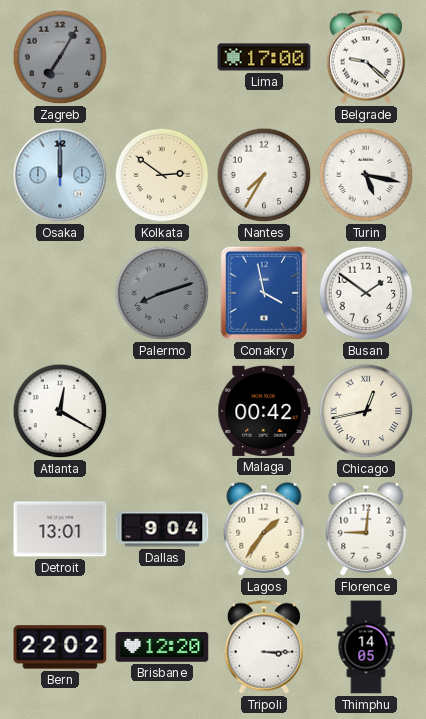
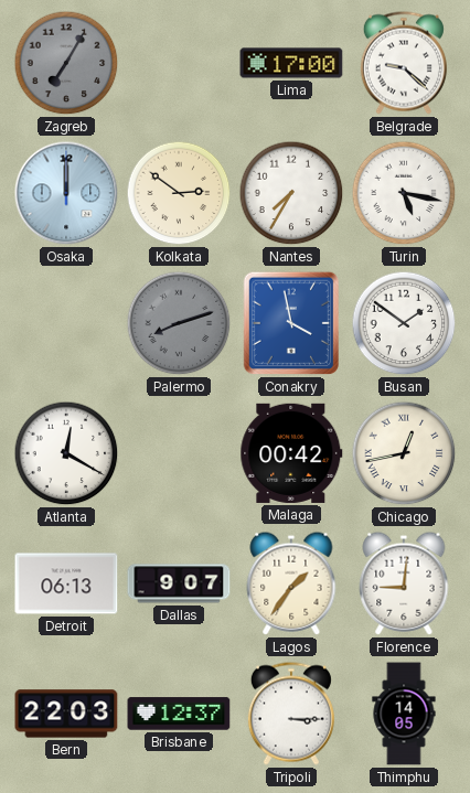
Detroit: 13:01 -> 06:13 (66, 583)
Dallas: 9:04 -> 9:07 (179, 583)
Bern: 22:02 -> 22:03 (66, 714)
Brisbane: 12:20 -> 12:37 (179, 714)
